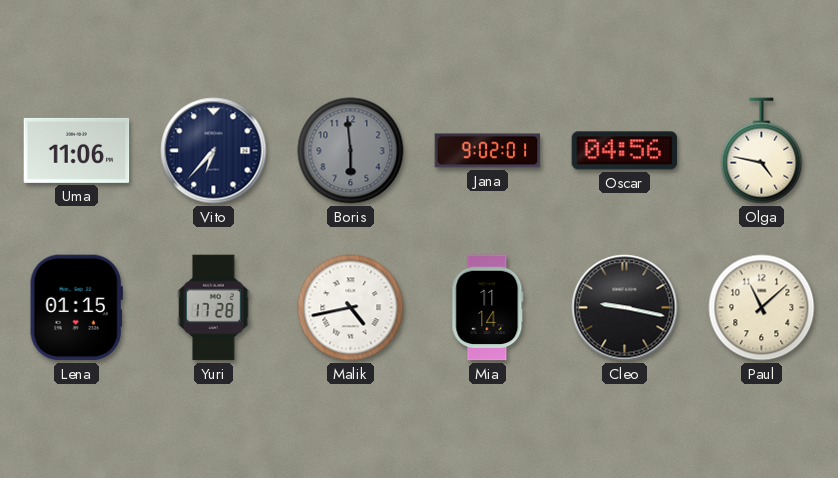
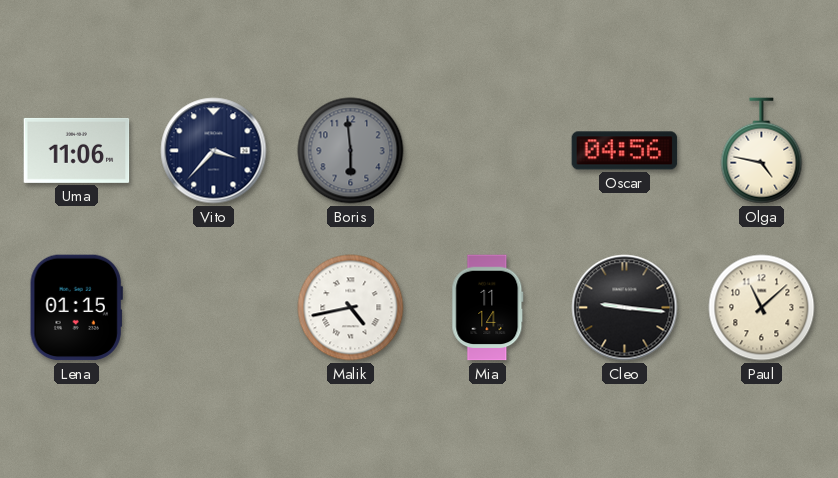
Vito: 6:37 -> 3:37 (214, 151)
Jana: 9:02 -> none (488, 151)
Yuri: 17:28 -> none (214, 308)
Cleo: 9:17 -> 9:16 (625, 308)
